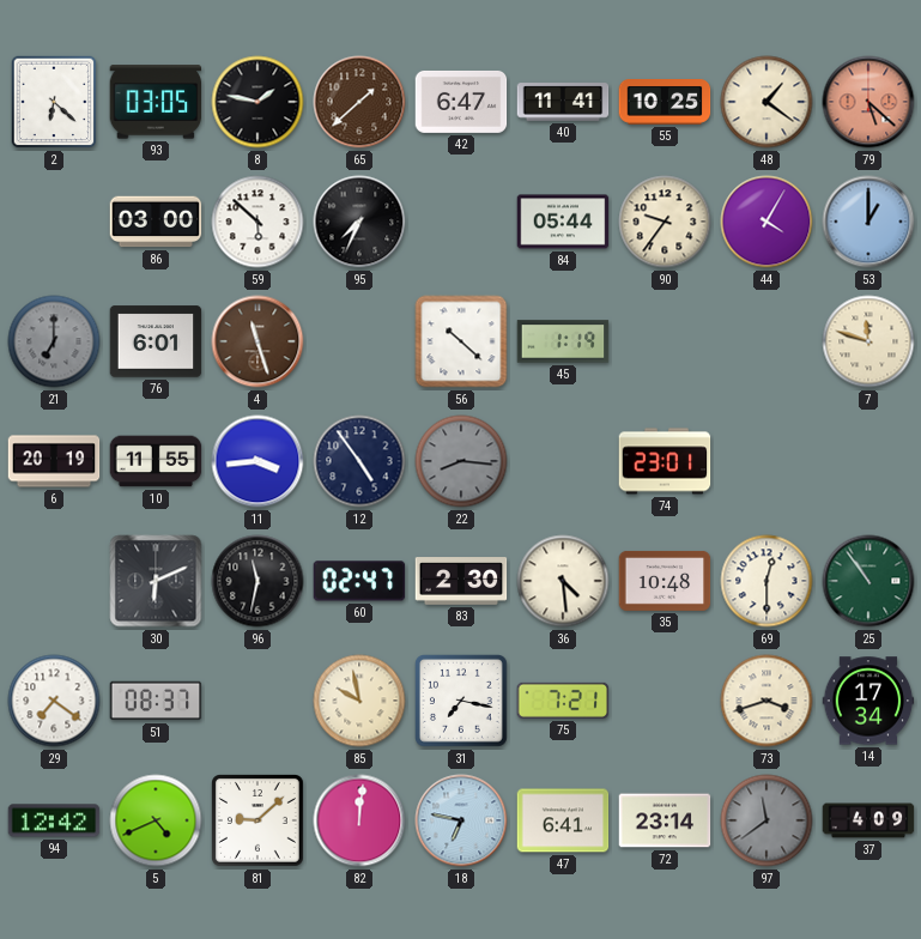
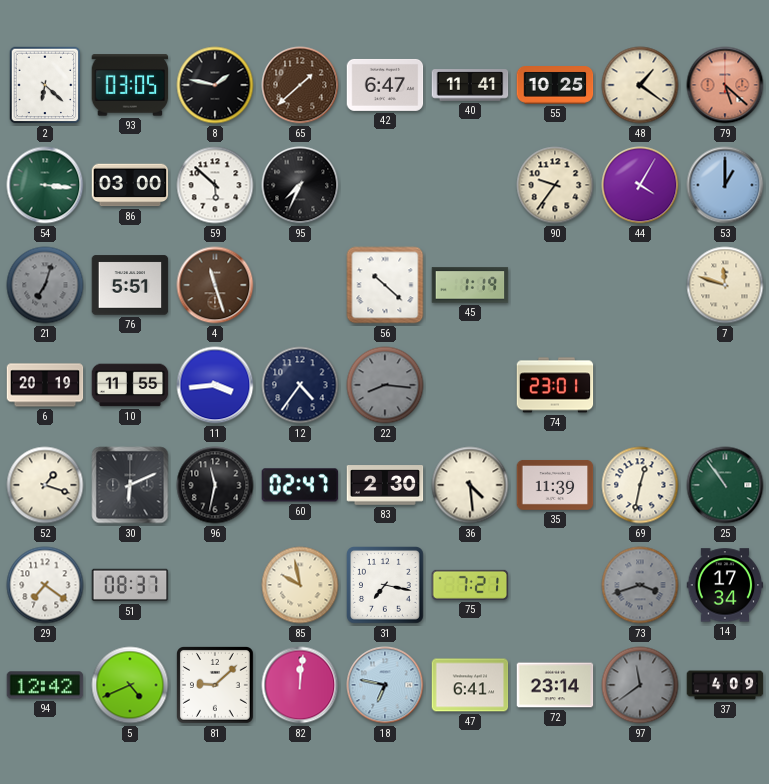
54: none -> 3:16 (45, 185)
84: 05:44 -> none (563, 222)
21: 7:00 -> 7:03 (45, 285)
76: 6:01 -> 5:51 (130, 285)
12: 4:54 -> 4:36 (300, 385)
52: none -> 1:18 (45, 485)
35: 10:48 -> 11:39 (555, 485)
69: 12:30 -> 12:32 (640, 485)
73 dial: cream -> grey (640, 585)
